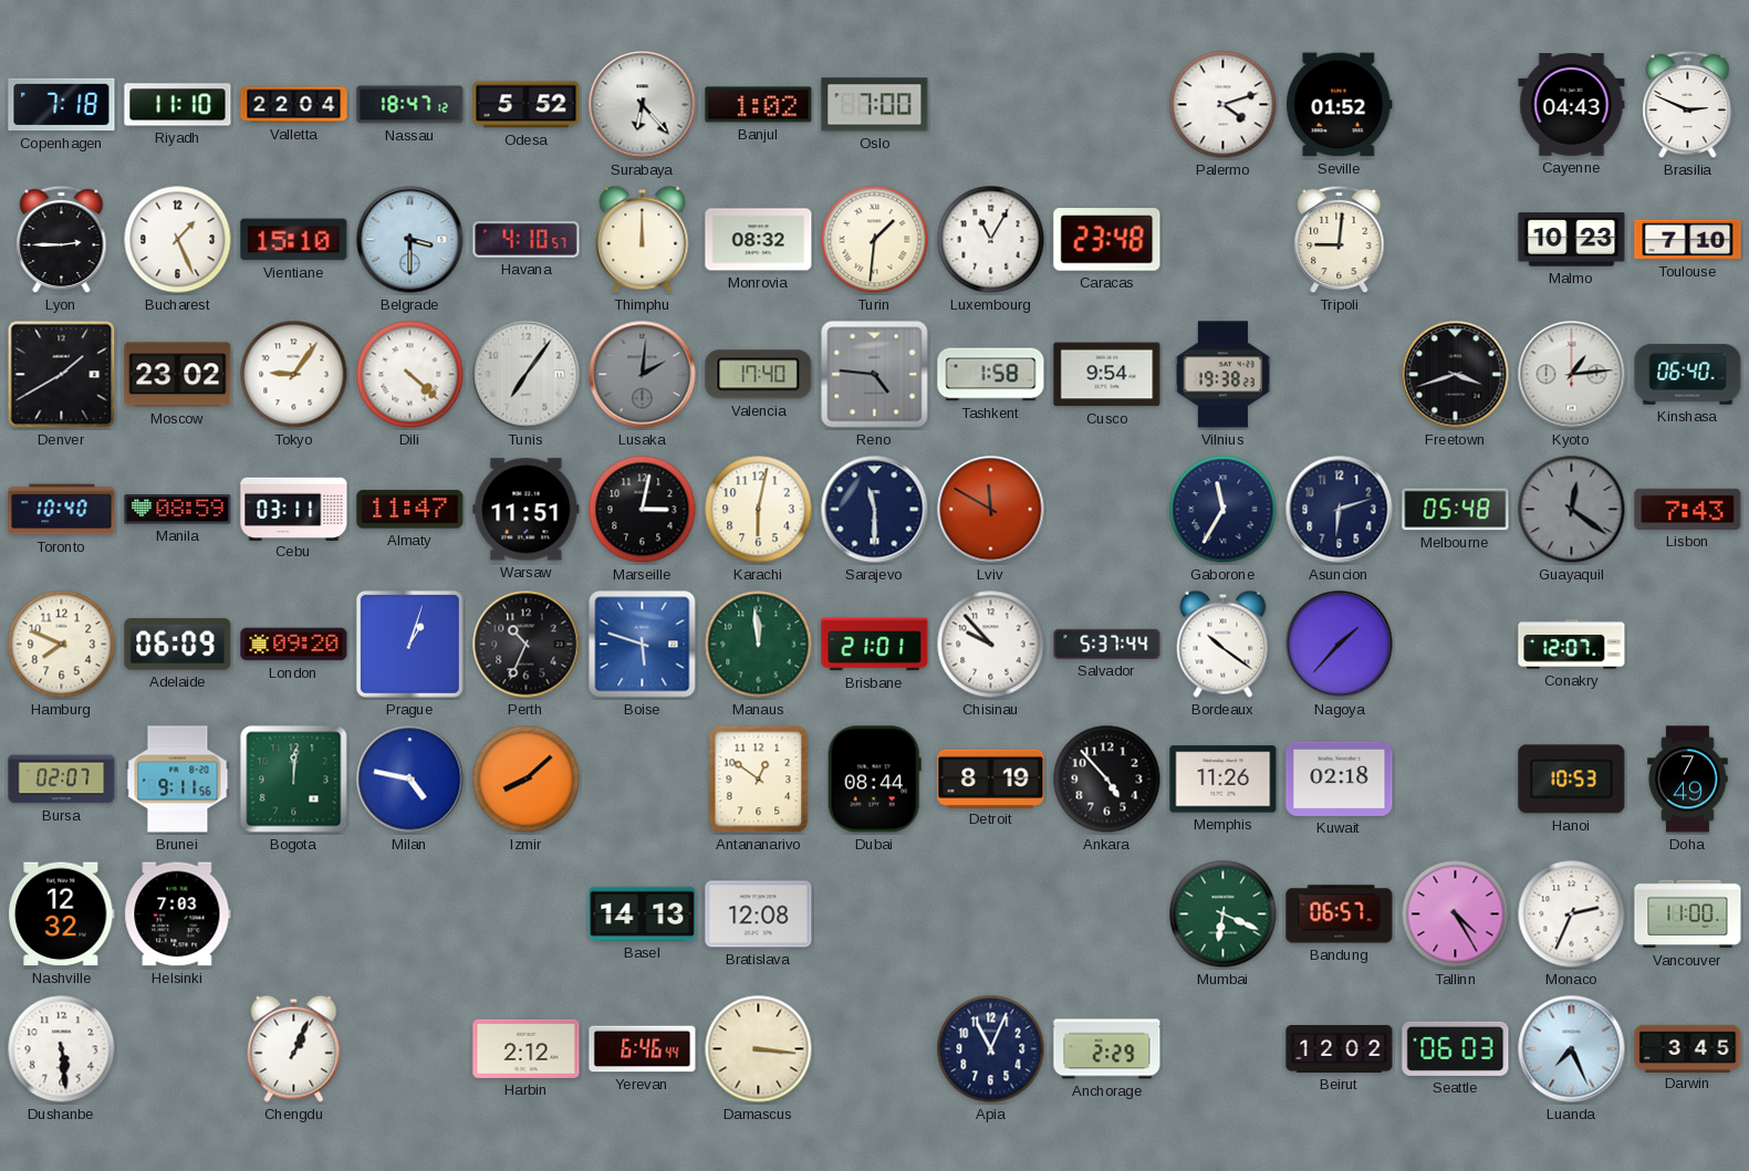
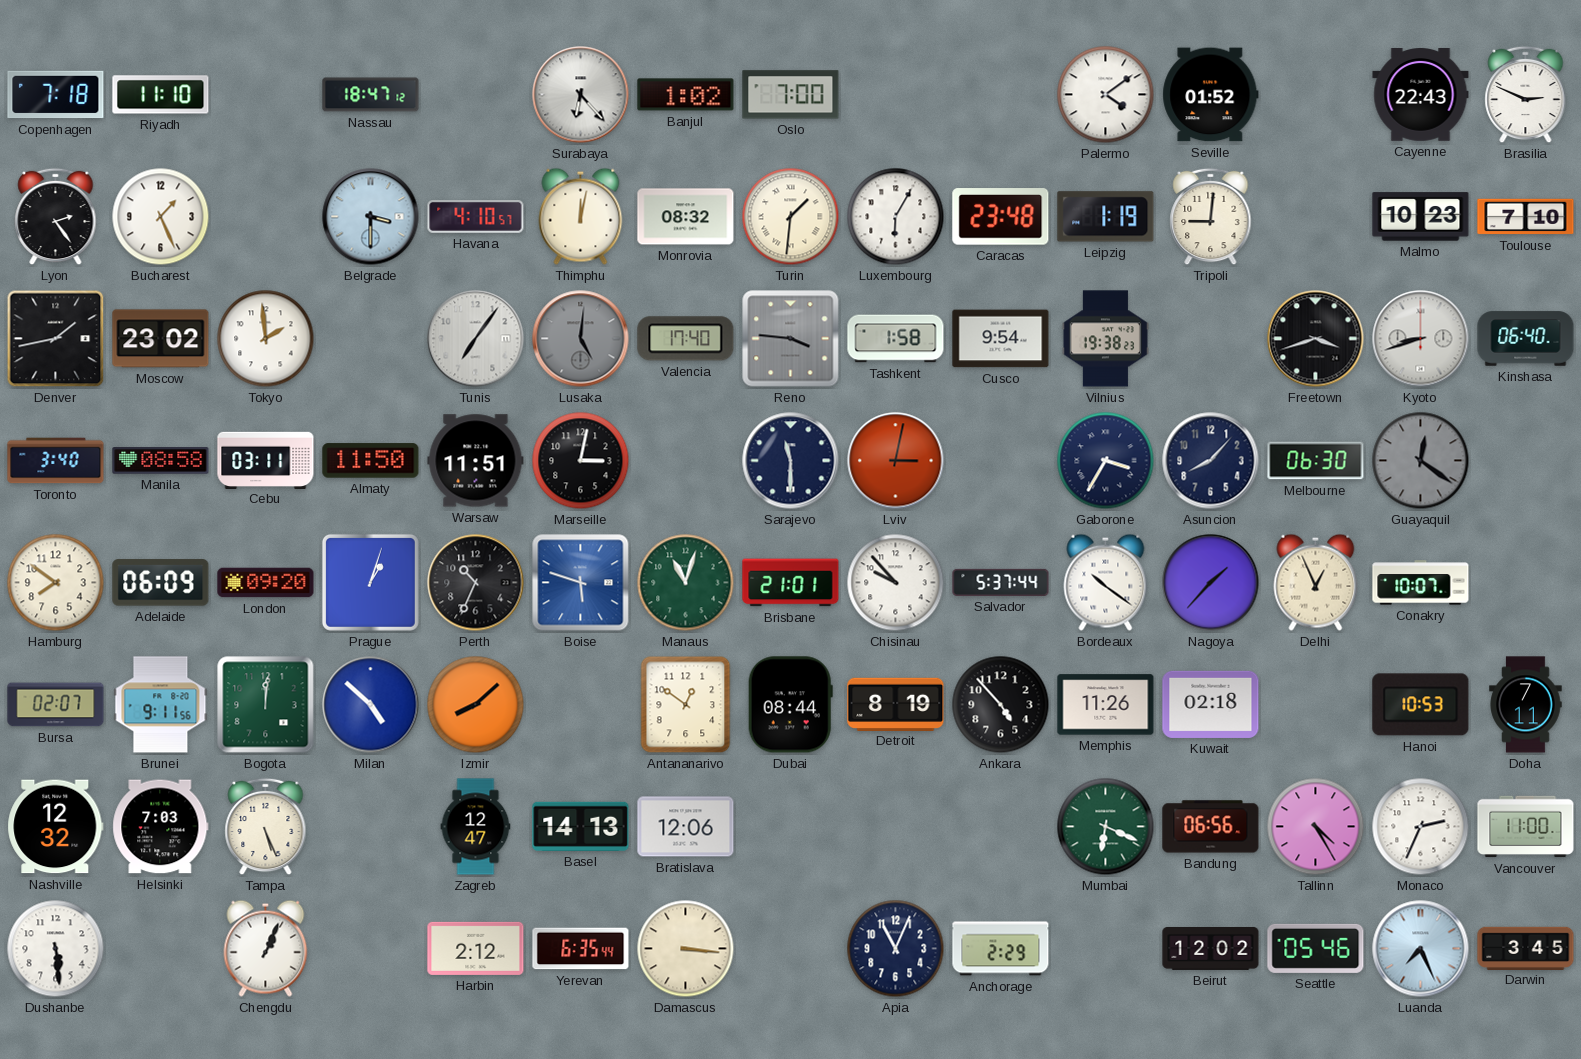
Valletta: 22:04 -> none (294, 105)
Odesa: 5:52 -> none (527, 105)
Palermo: 4:12 -> 4:09 (1106, 95)
Cayenne: 04:43 -> 22:43 (1421, 95)
Lyon: 2:45 -> 2:24 (56, 217)
Vientiane: 15:10 -> none (294, 240)
Thimphu: 12:00 -> 12:02 (581, 216)
Luxembourg: 11:05 -> 6:05 (896, 217)
Leipzig: none -> 1:19 (1106, 217)
Denver: 1:40 -> 1:43 (56, 339)
Tokyo: 9:06 -> 1:59 (266, 339)
Dili: 4:22 -> none (410, 375)
Lusaka: 2:01 -> 5:01 (581, 339)
Reno: 4:46 -> 3:46 (791, 339)
Kyoto: 1:14 -> 8:42 (1421, 339)
Toronto: 10:40 -> 3:40 (56, 461)
Manila: 08:59 -> 08:58 (161, 461)
Almaty: 11:47 -> 11:50 (371, 461)
Karachi: 6:02 -> none (759, 510)
Lviv: 11:50 -> 3:02 (896, 461)
Gaborone: 11:35 -> 3:35 (1106, 461)
Asuncion: 6:12 -> 8:07 (1211, 461)
Melbourne: 05:48 -> 06:30 (1316, 461)
Lisbon: 7:43 -> none (1688, 509)
Hamburg: 7:49 -> 7:51 (56, 583)
Manaus: 11:59 -> 11:03 (686, 583)
Delhi: none -> 12:56 (1316, 582)
Conakry: 12:07 -> 10:07 (1421, 583)
Milan: 4:47 -> 4:52 (371, 705)
Doha: 7:49 -> 7:11 (1526, 705)
Tampa: none -> 5:26 (266, 827)
Zagreb: none -> 12:47 (476, 827)
Bratislava: 12:08 -> 12:06 (686, 827)
Bandung: 06:57 -> 06:56 (1211, 827)
Yerevan: 6:46 -> 6:35 (581, 949)
Seattle: 06:03 -> 05:46 (1316, 948)
